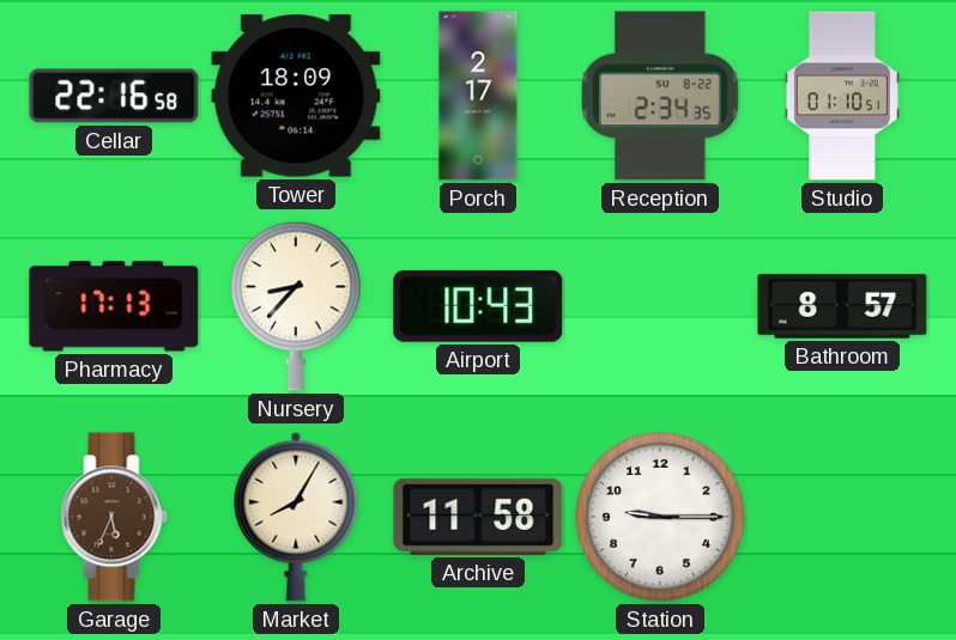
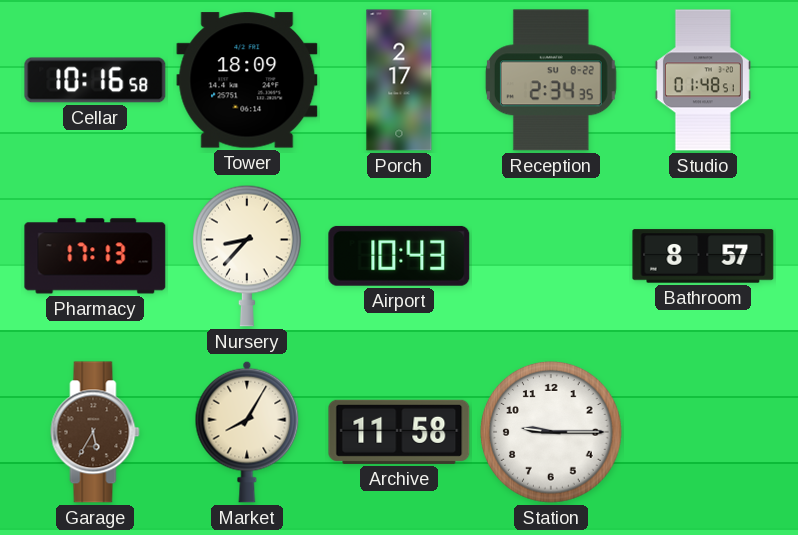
Cellar: 22:16 -> 10:16 (95, 80)
Studio: 01:10 -> 01:48 (703, 80)
Garage: 5:34 -> 5:35 (95, 432)
